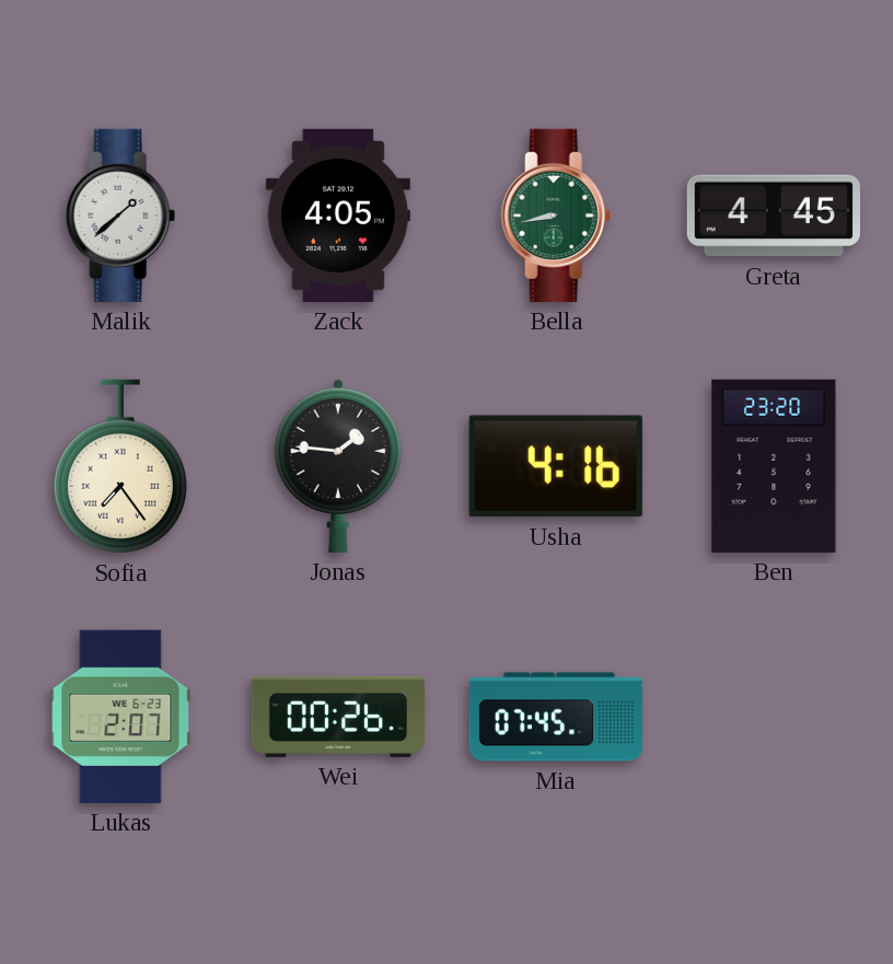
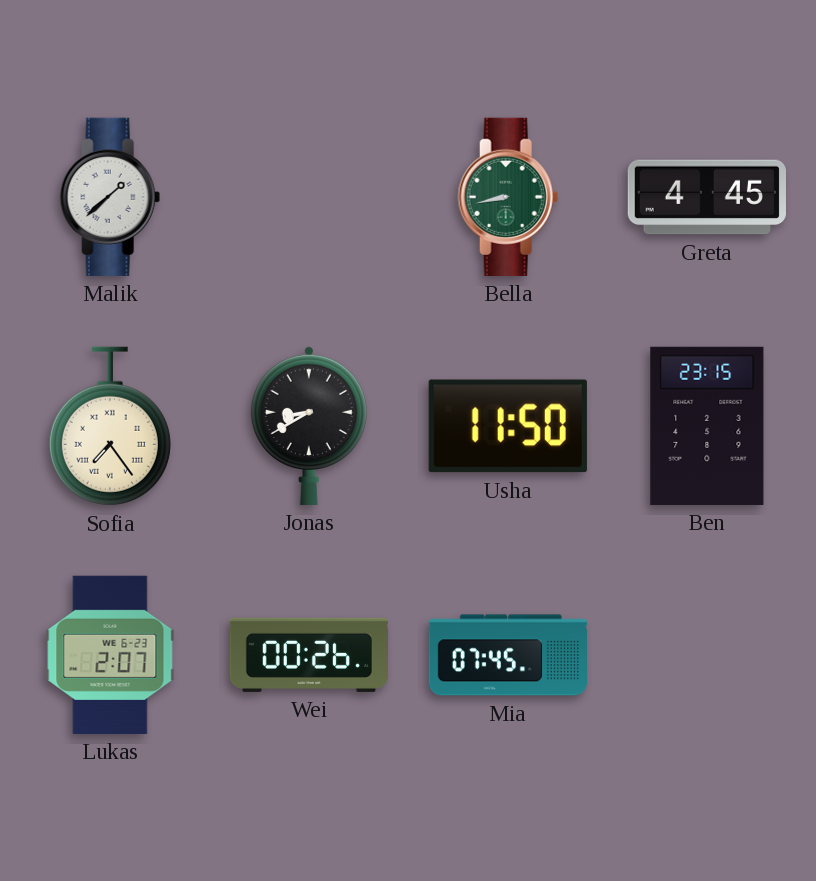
Zack: 4:05 -> none (338, 216)
Jonas: 1:46 -> 8:40 (309, 425)
Usha: 4:16 -> 11:50 (508, 426)
Ben: 23:20 -> 23:15 (707, 426)
